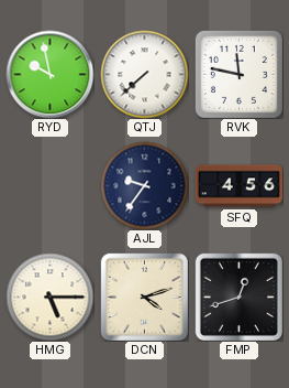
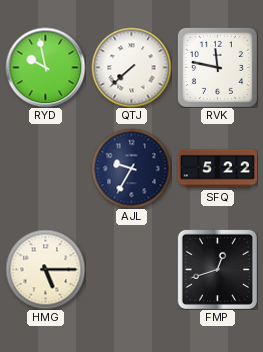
AJL: 9:36 -> 9:35 (131, 168)
SFQ: 4:56 -> 5:22 (217, 169)
DCN: 4:12 -> none (144, 297)
